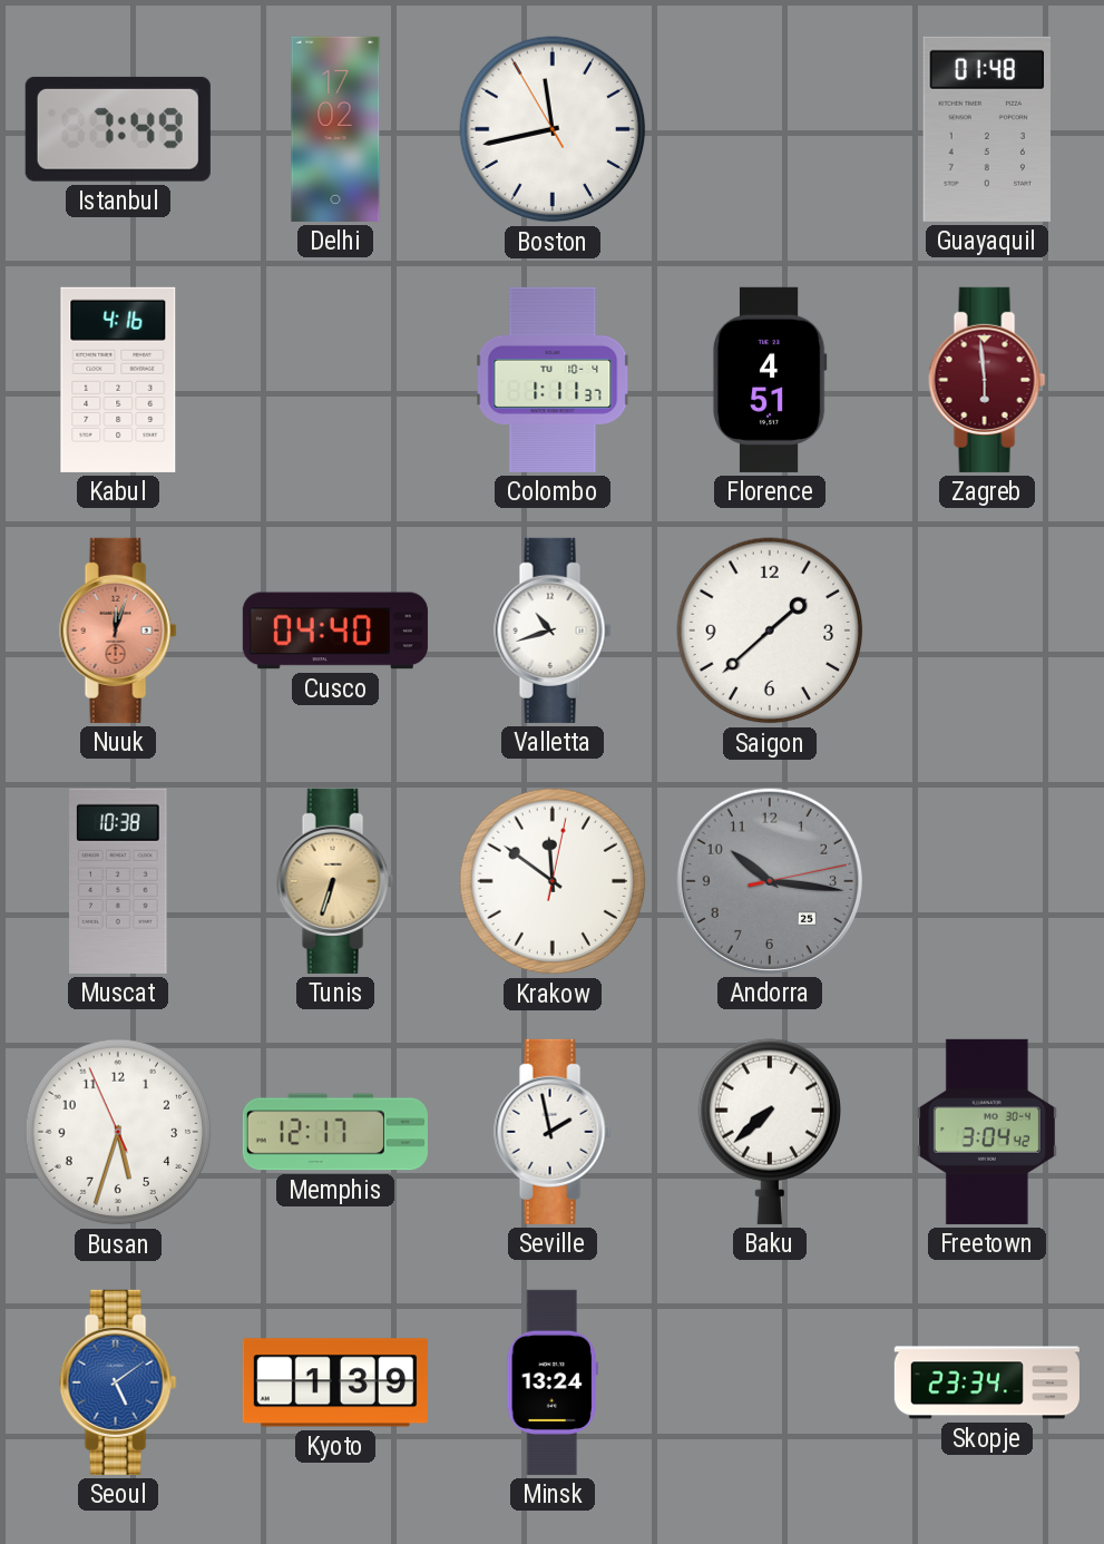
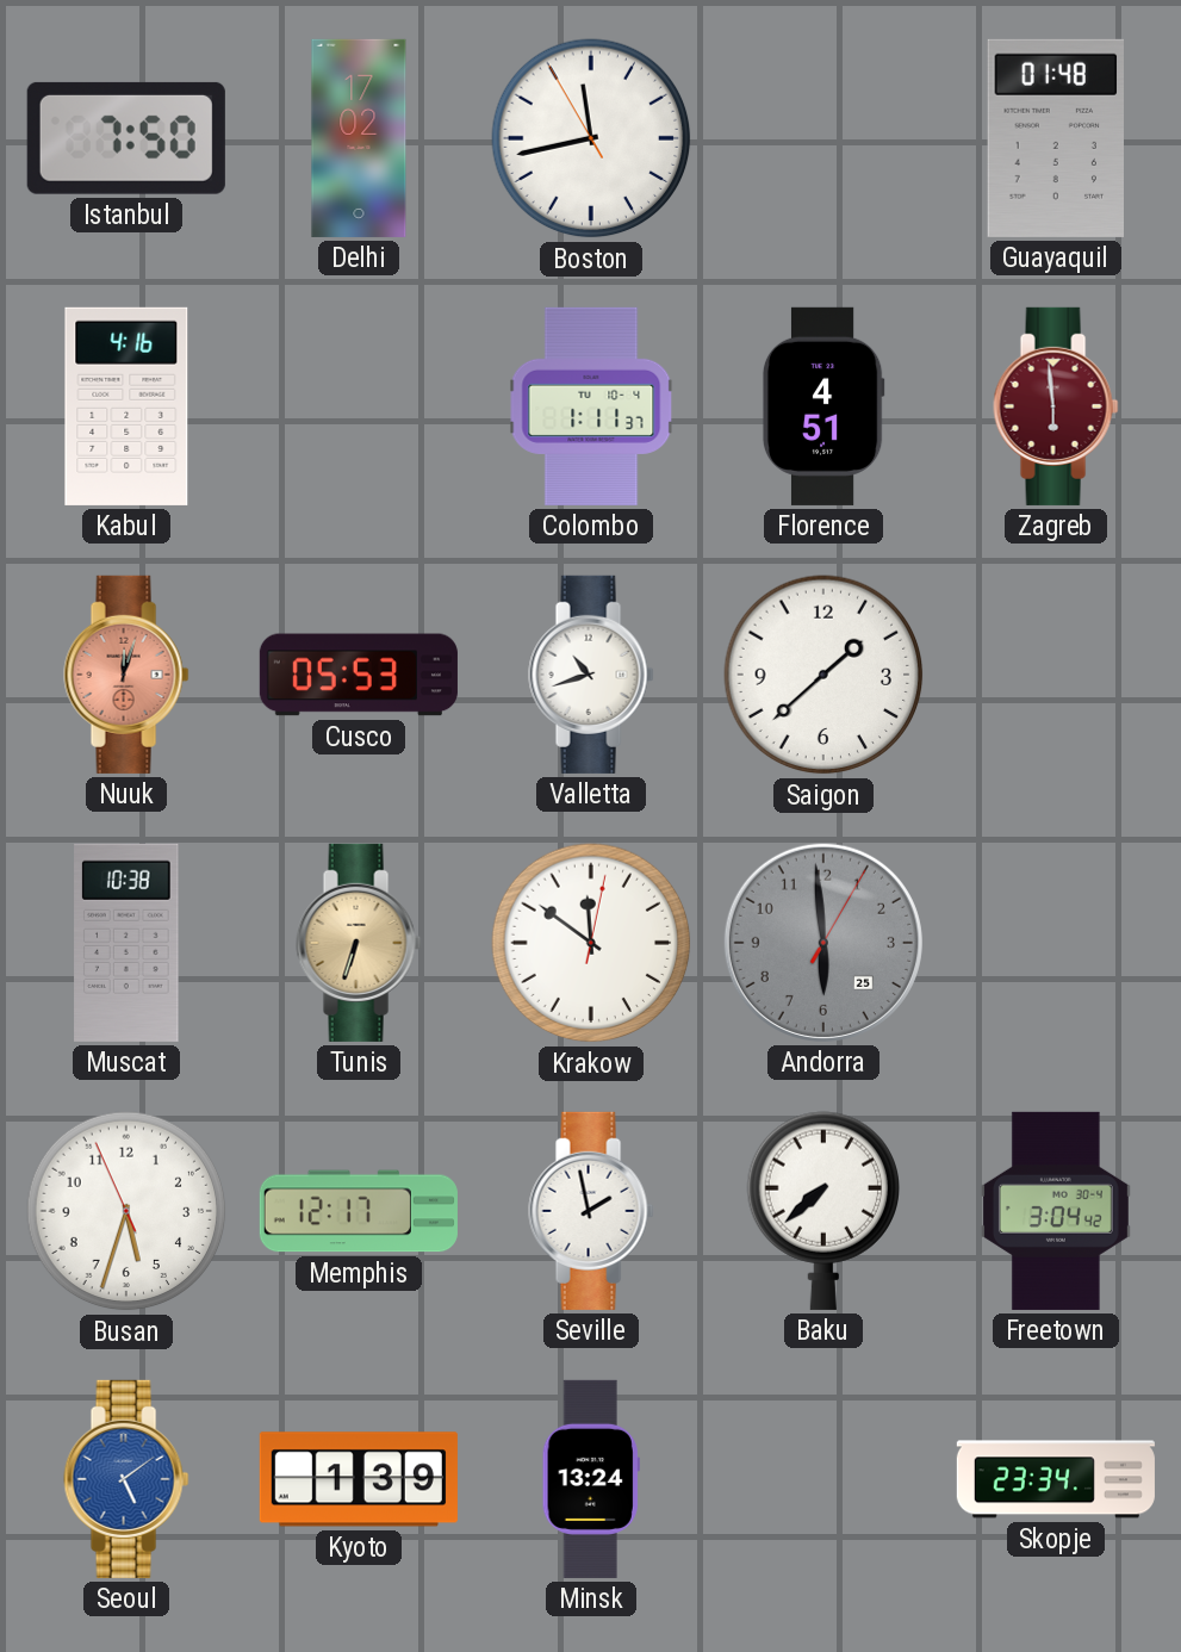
Istanbul: 7:49 -> 7:50 (126, 138)
Cusco: 04:40 -> 05:53 (359, 675)
Andorra: 10:16 -> 5:59 (823, 943)
